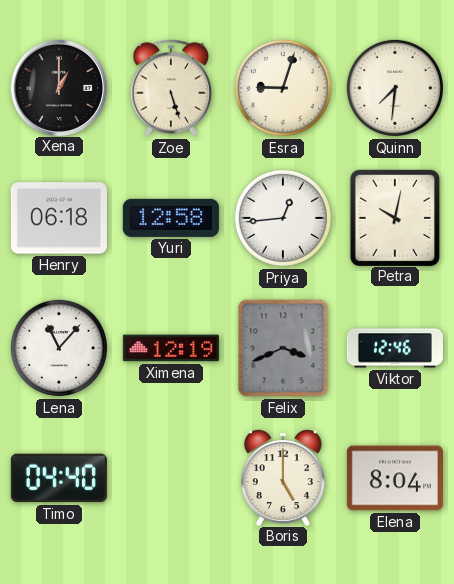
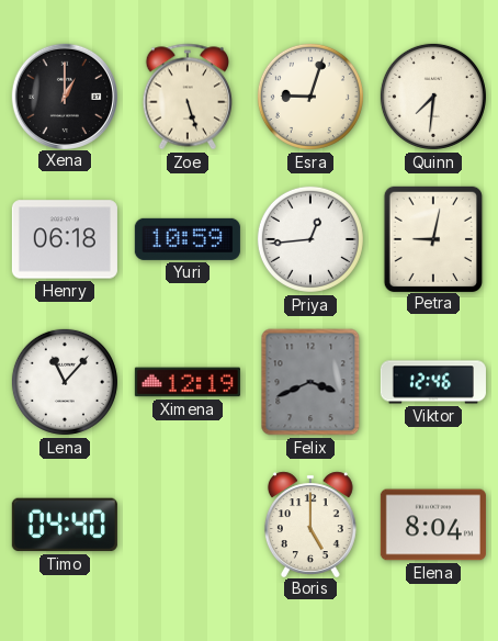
Yuri: 12:58 -> 10:59 (188, 239)
Petra: 10:02 -> 9:02 (432, 238)
